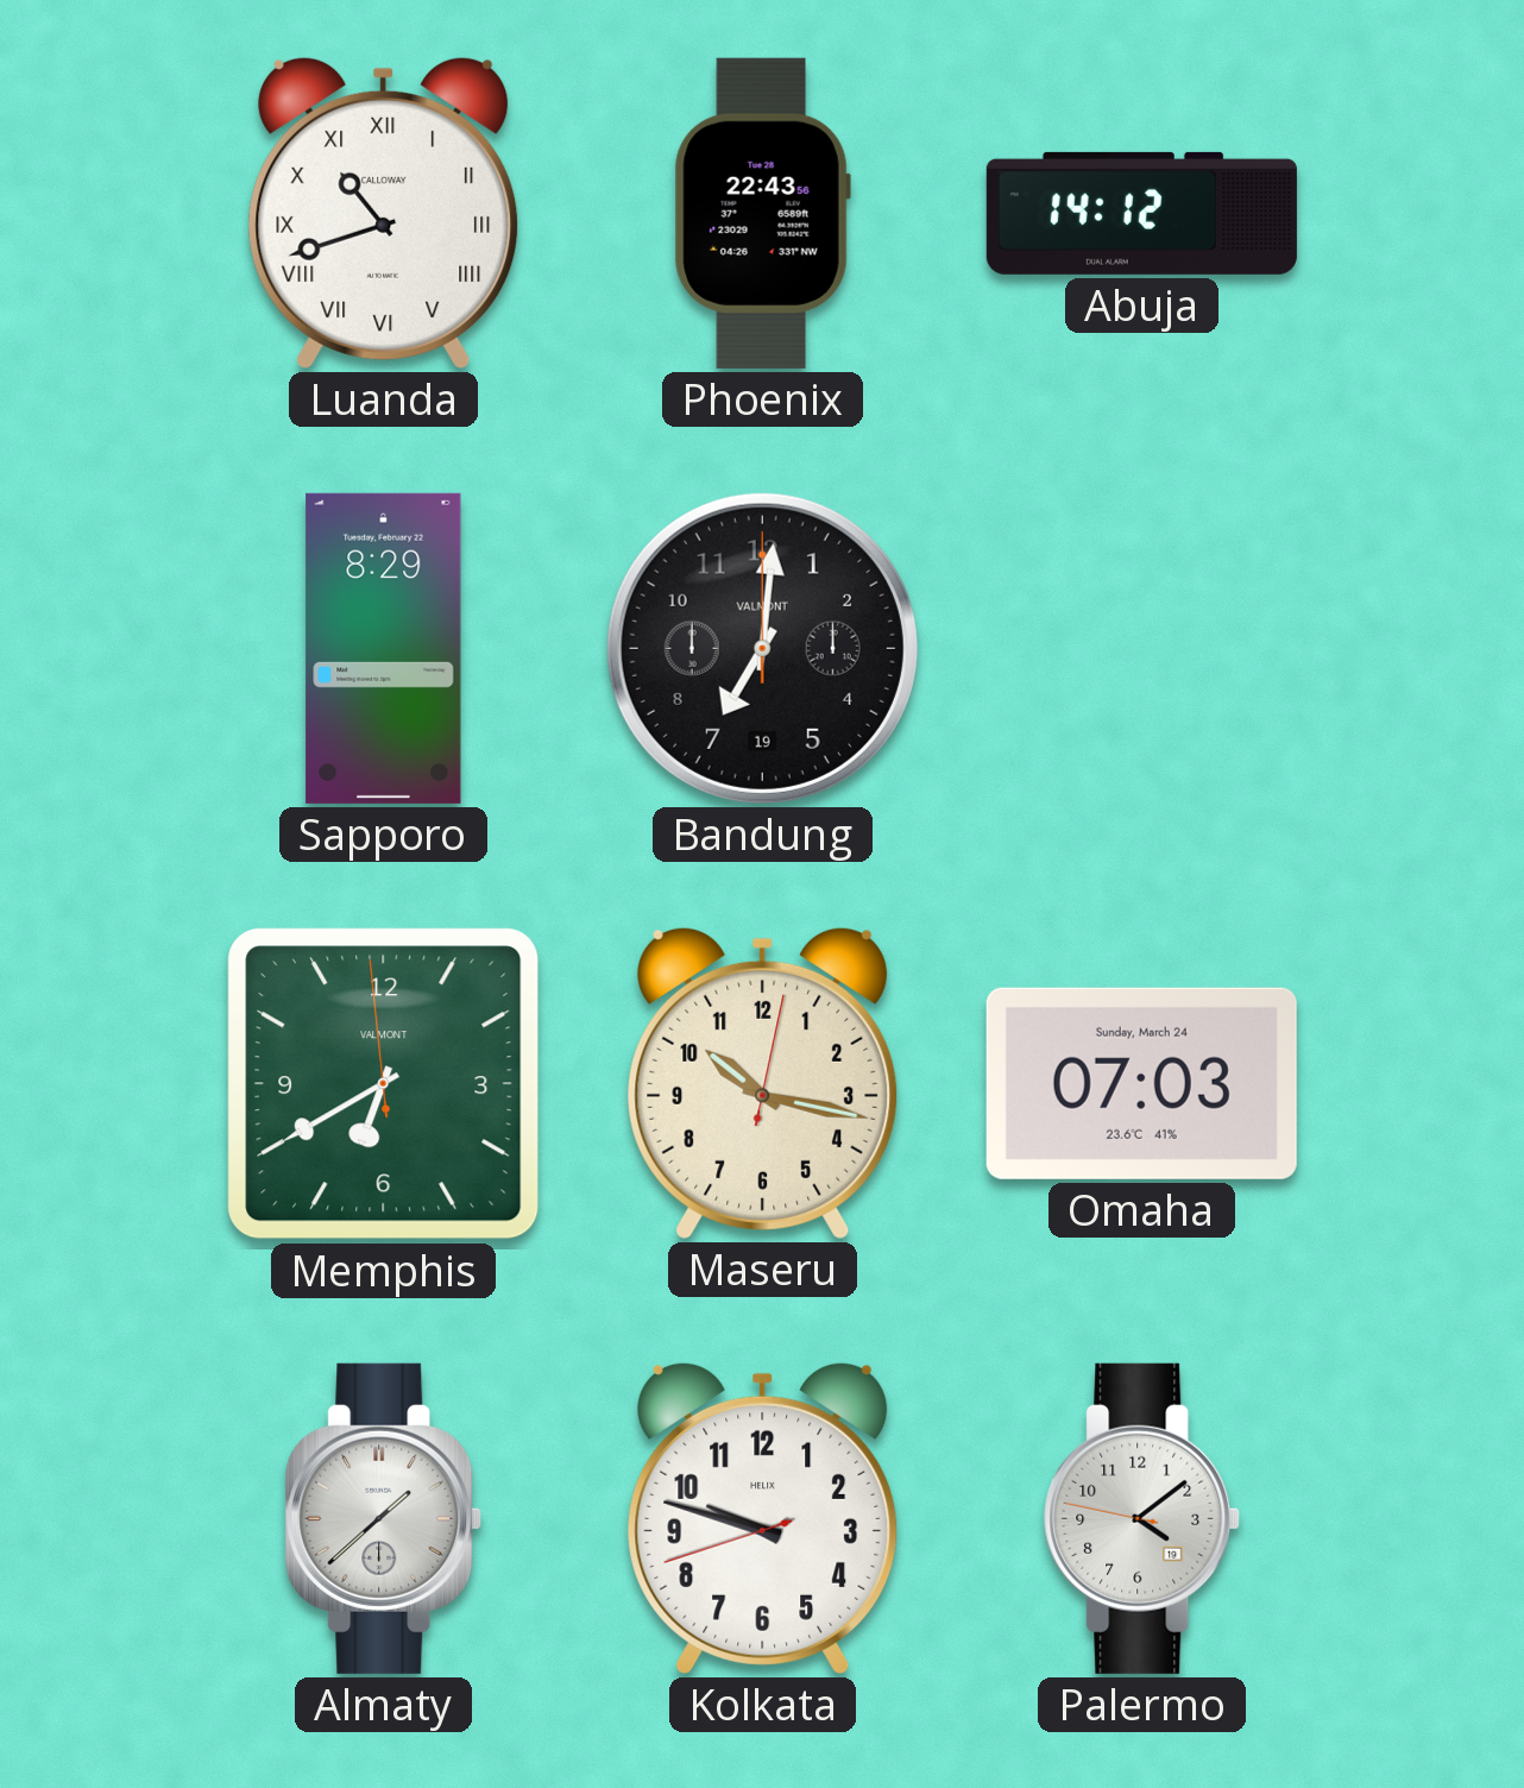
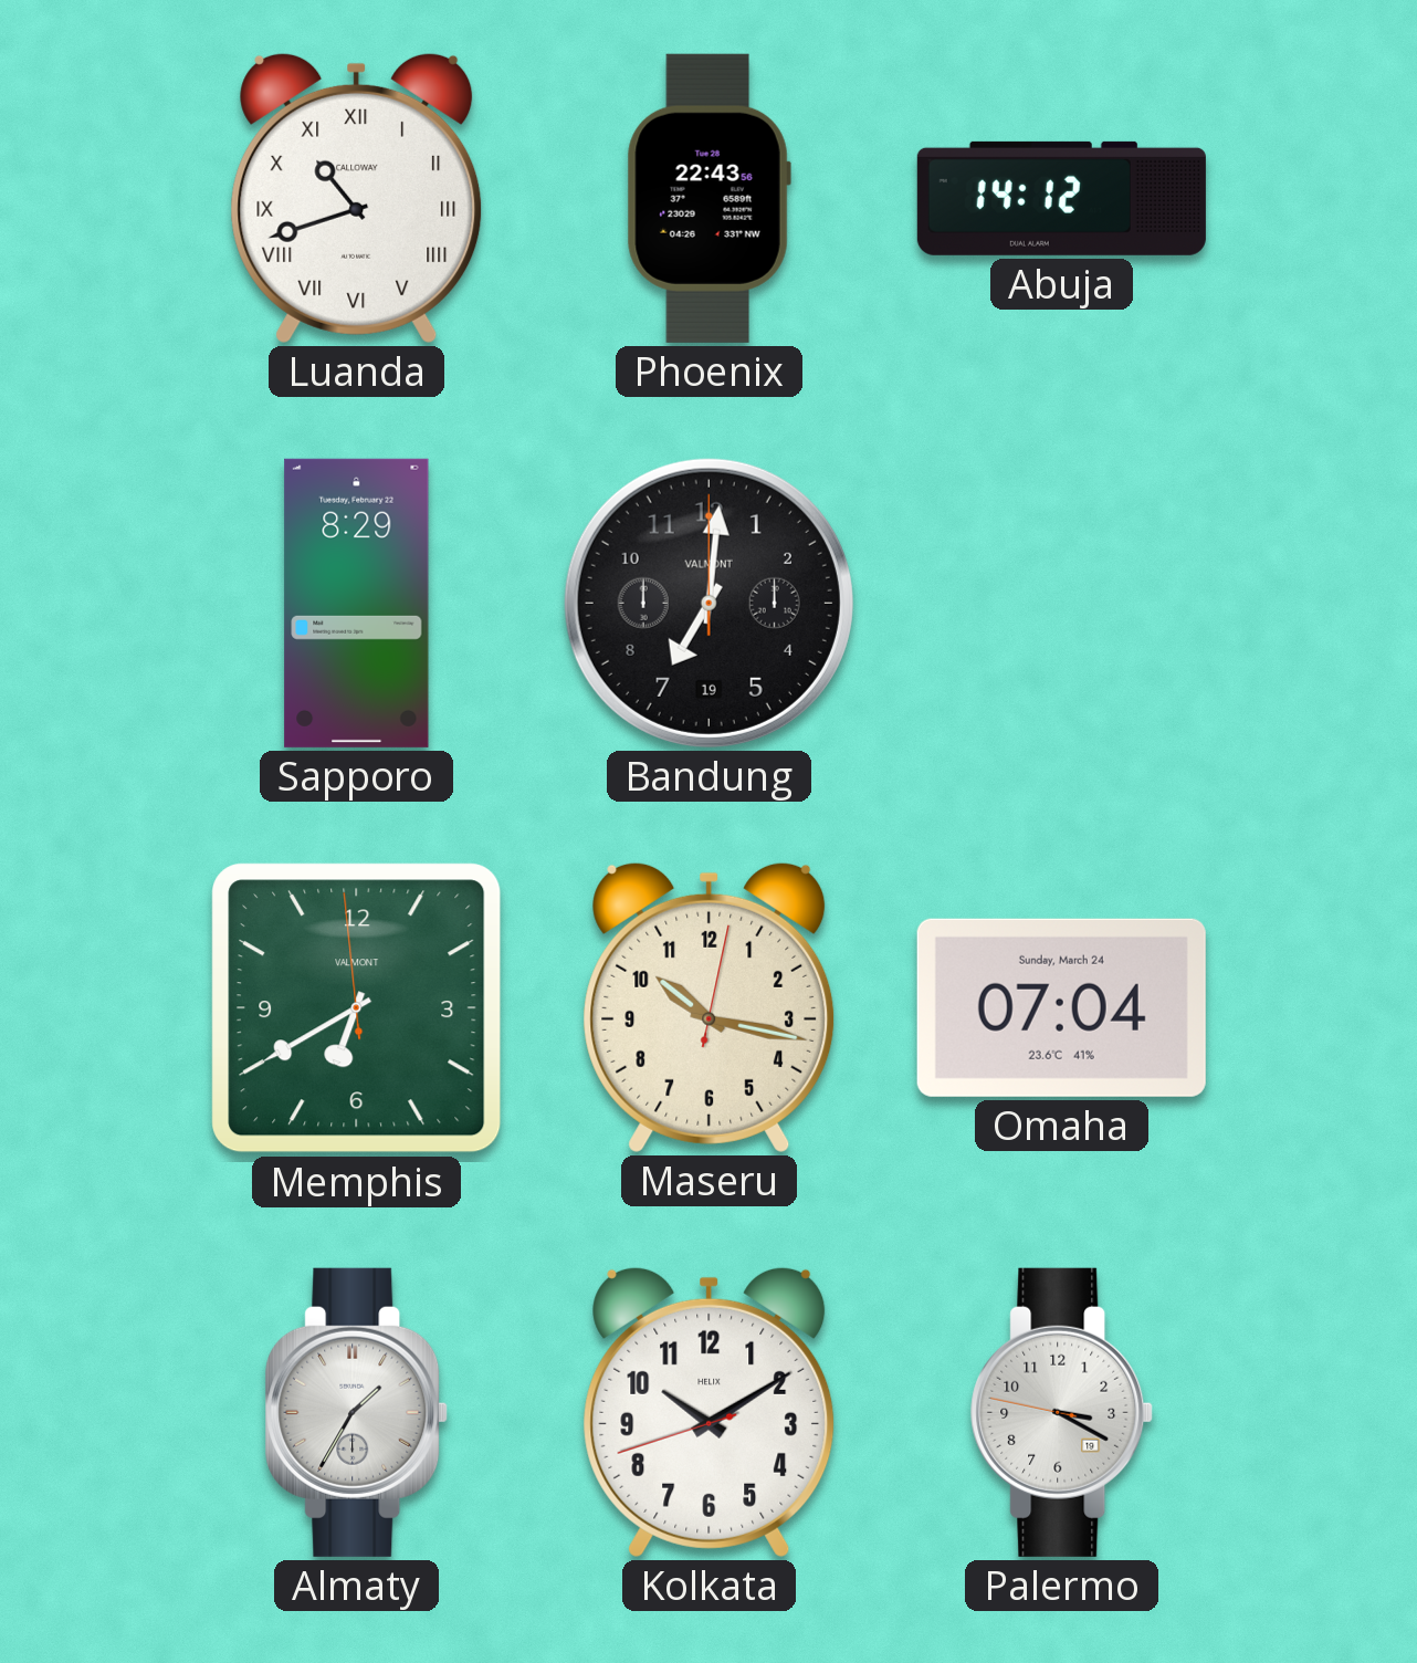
Omaha: 07:03 -> 07:04 (1061, 1007)
Almaty: 1:38 -> 1:35 (357, 1412)
Kolkata: 9:47 -> 10:09 (710, 1412)
Palermo: 4:08 -> 3:19 (1062, 1412)
